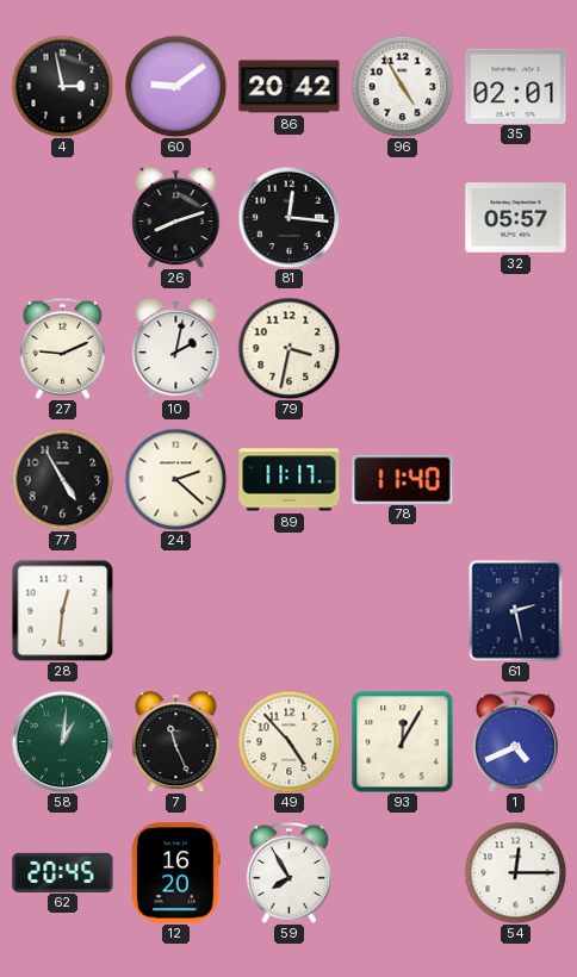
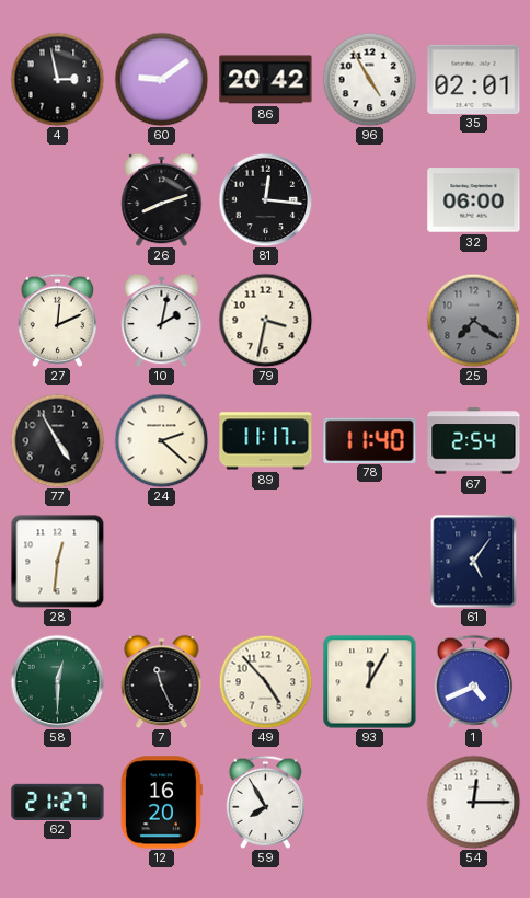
32: 05:57 -> 06:00 (474, 200)
27: 9:11 -> 12:11 (58, 320)
25: none -> 7:21 (473, 320)
67: none -> 2:54 (474, 441)
61: 2:28 -> 5:06 (474, 561)
58: 1:01 -> 12:30 (57, 681)
62: 20:45 -> 21:27 (58, 802)
